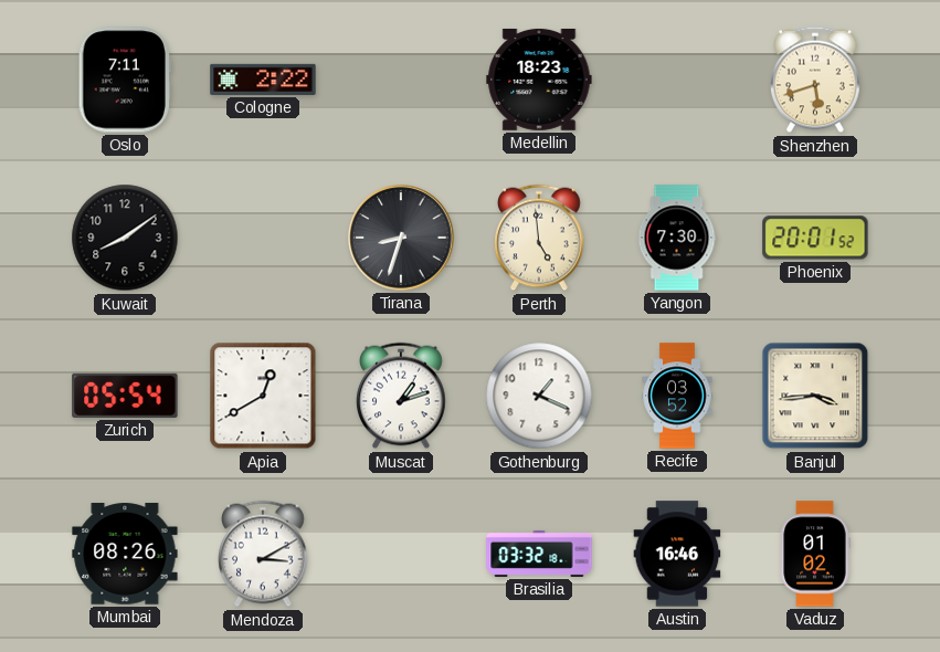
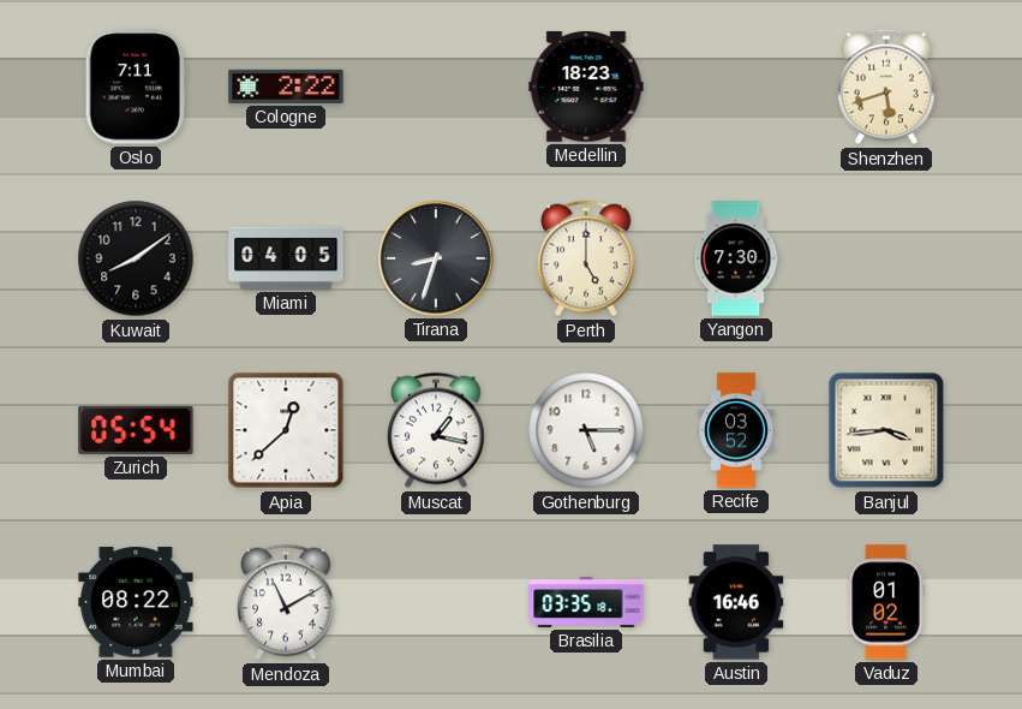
Miami: none -> 04:05 (286, 258)
Perth: 4:59 -> 5:00 (586, 258)
Phoenix: 20:01 -> none (815, 238)
Apia: 12:40 -> 12:38 (286, 430)
Muscat: 1:12 -> 1:17 (436, 430)
Gothenburg: 1:19 -> 5:15 (586, 430)
Mumbai: 08:26 -> 08:22 (136, 602)
Mendoza: 3:10 -> 11:10 (286, 602)
Brasilia: 03:32 -> 03:35 (586, 602)
